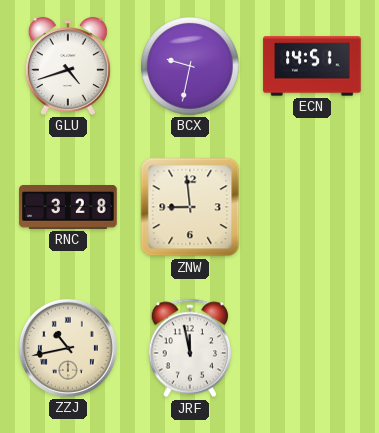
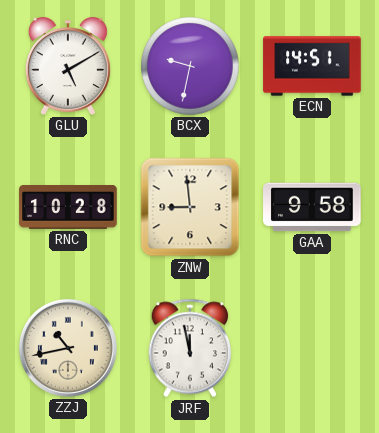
GLU: 4:42 -> 5:10 (68, 66)
RNC: 3:28 -> 10:28 (68, 208)
GAA: none -> 9:58 (312, 207)
